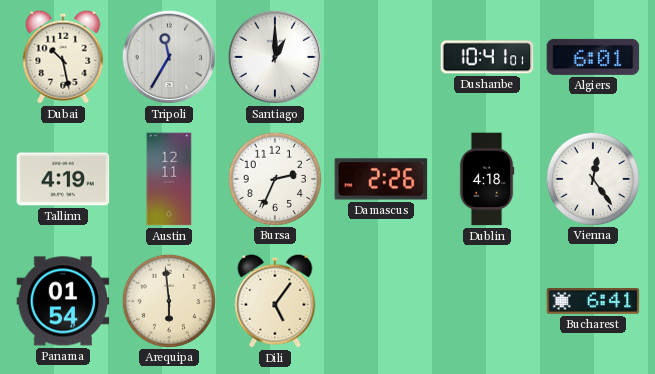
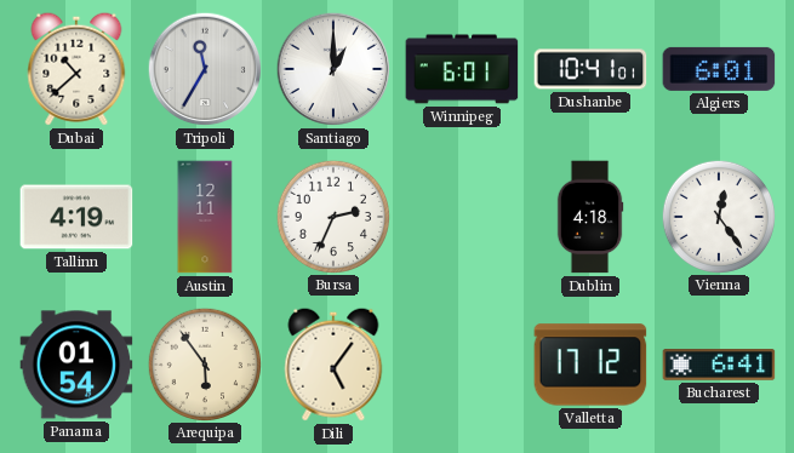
Dubai: 10:28 -> 10:38 (76, 69)
Winnipeg: none -> 6:01 (462, 69)
Damascus: 2:26 -> none (381, 179)
Arequipa: 5:59 -> 5:54 (204, 363)
Valletta: none -> 17:12 (590, 365)
